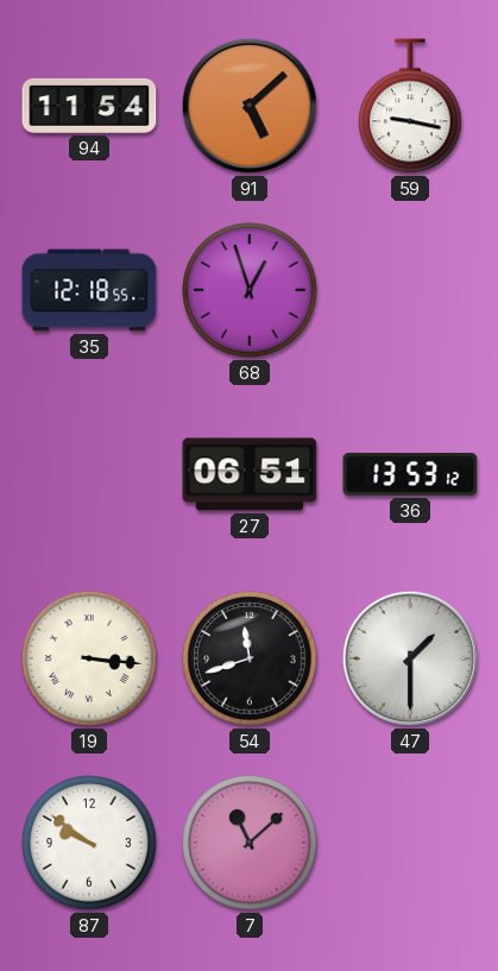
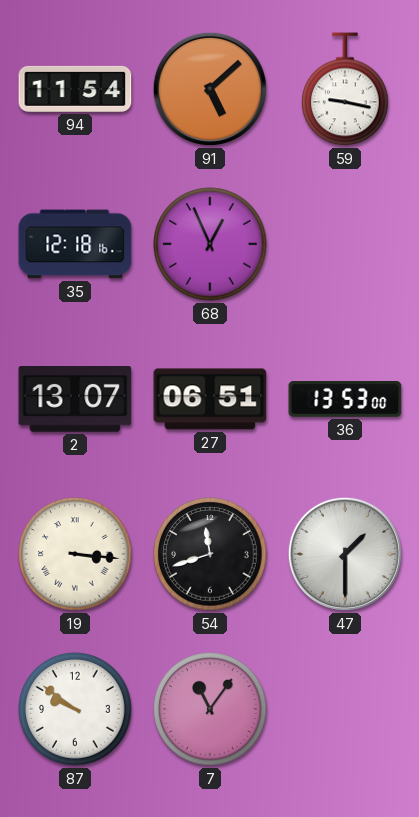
35: 12:18:55 -> 12:18:16 (75, 244)
68: 12:57 -> 12:56 (210, 244)
2: none -> 13:07 (75, 400)
36: 13:53:12 -> 13:53:00 (345, 399)
7: 11:08 -> 11:06 (210, 709)
